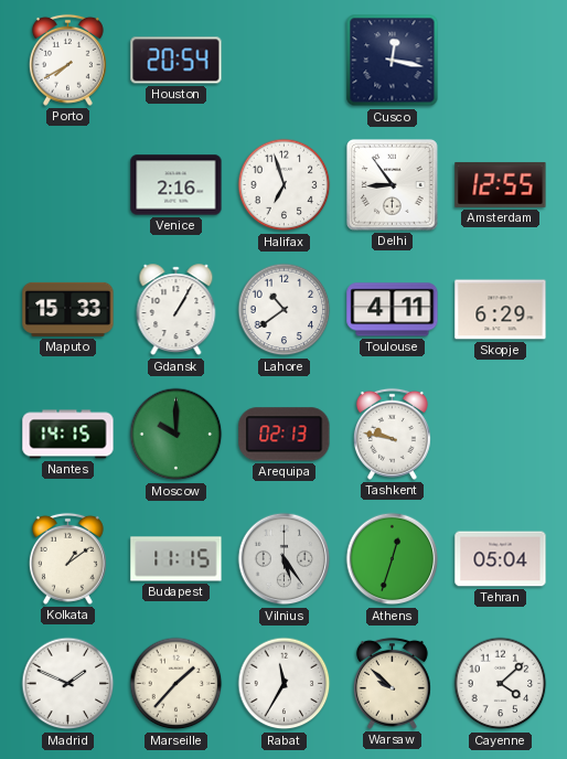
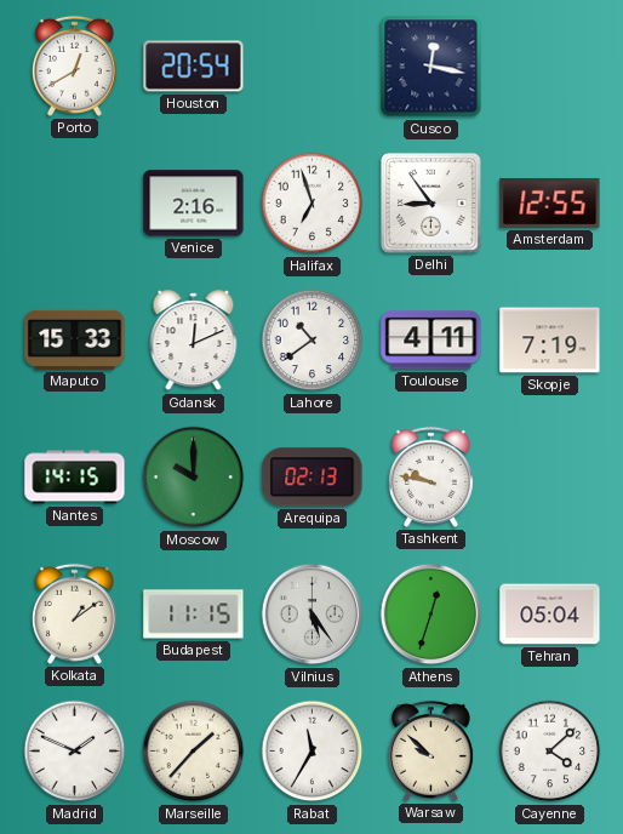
Porto: 7:40 -> 12:40 (74, 65)
Gdansk: 1:05 -> 12:11 (194, 341)
Skopje: 6:29 -> 7:19 (550, 341)
